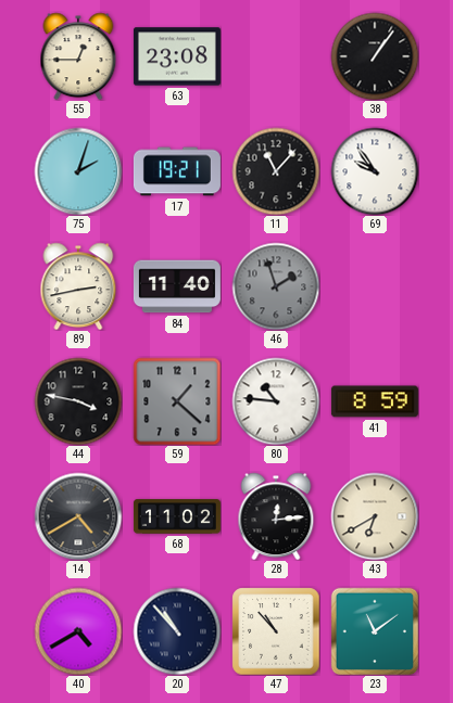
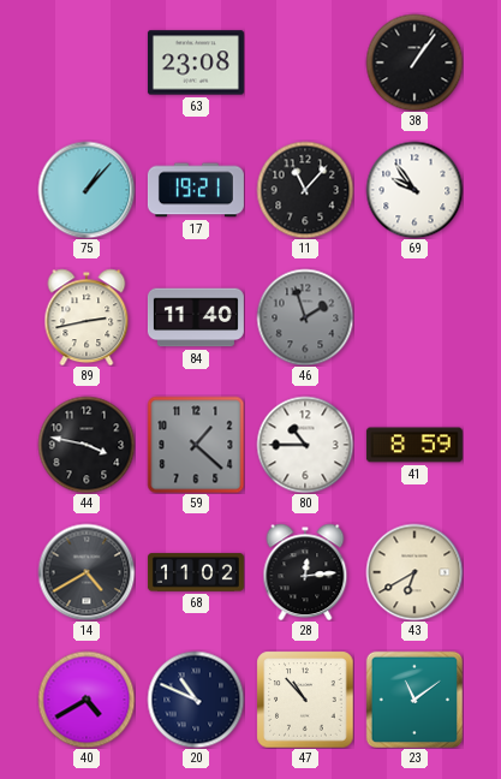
55: 12:45 -> none (78, 56)
75: 2:03 -> 1:07 (87, 190)
80: 10:46 -> 10:45 (305, 445)
20: 10:53 -> 10:49 (196, 700)
